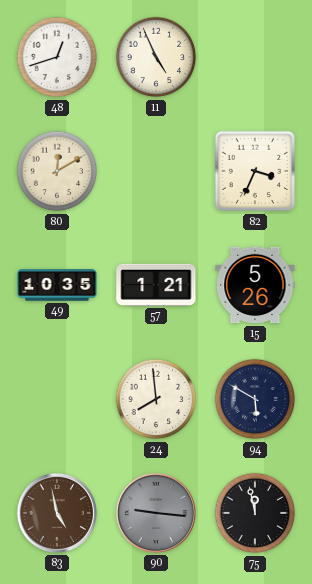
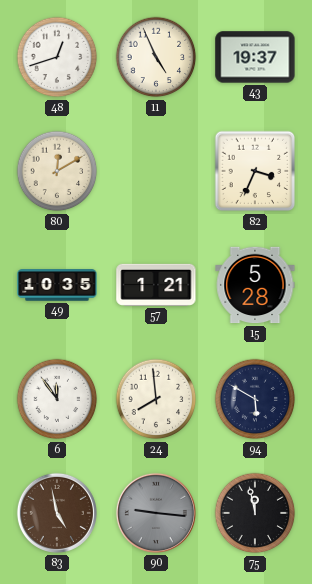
43: none -> 19:37 (255, 57)
15: 5:26 -> 5:28 (255, 285)
6: none -> 11:54 (57, 399)
